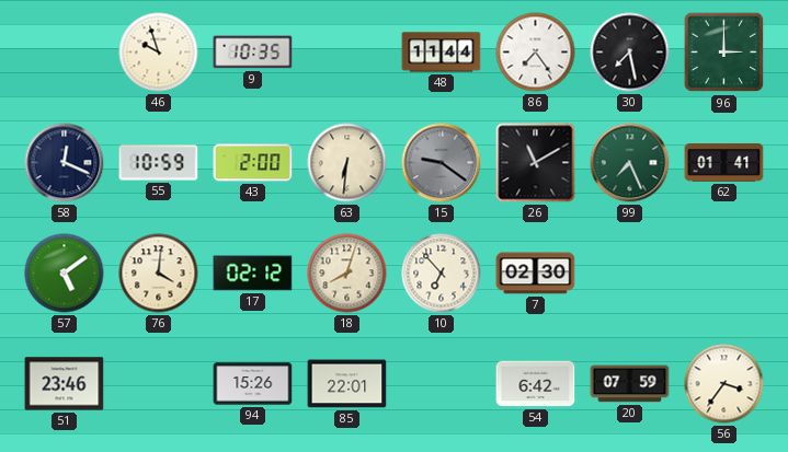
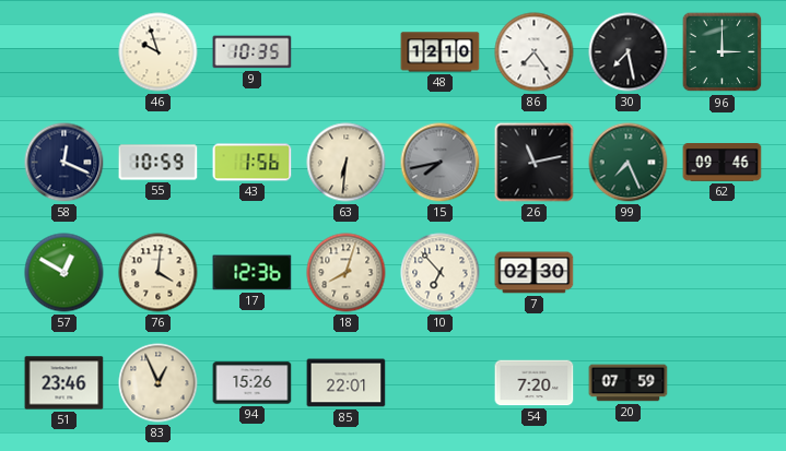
48: 11:44 -> 12:10 (441, 52)
43: 2:00 -> 1:56 (253, 163)
15: 9:21 -> 7:43 (441, 163)
26: 11:10 -> 11:13 (535, 163)
62: 01:41 -> 09:46 (723, 163)
57: 5:09 -> 12:50 (64, 273)
17: 02:12 -> 12:36 (253, 273)
83: none -> 12:56 (159, 383)
54: 6:42 -> 7:20 (535, 383)
56: 3:36 -> none (724, 384)
